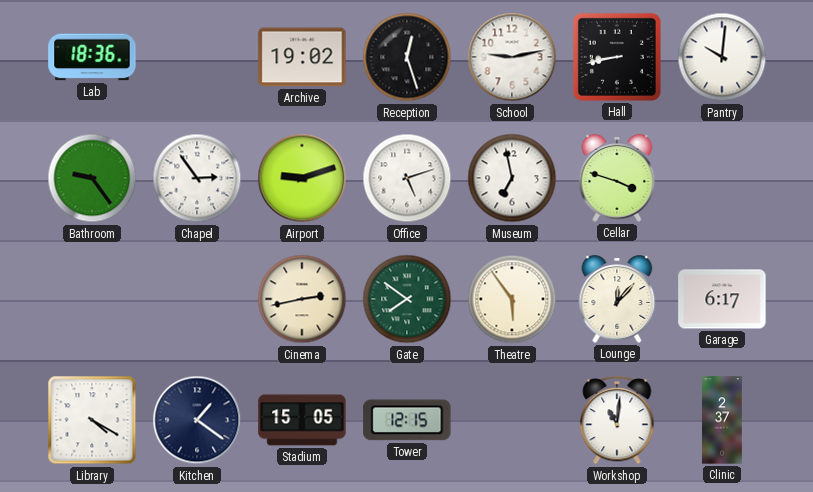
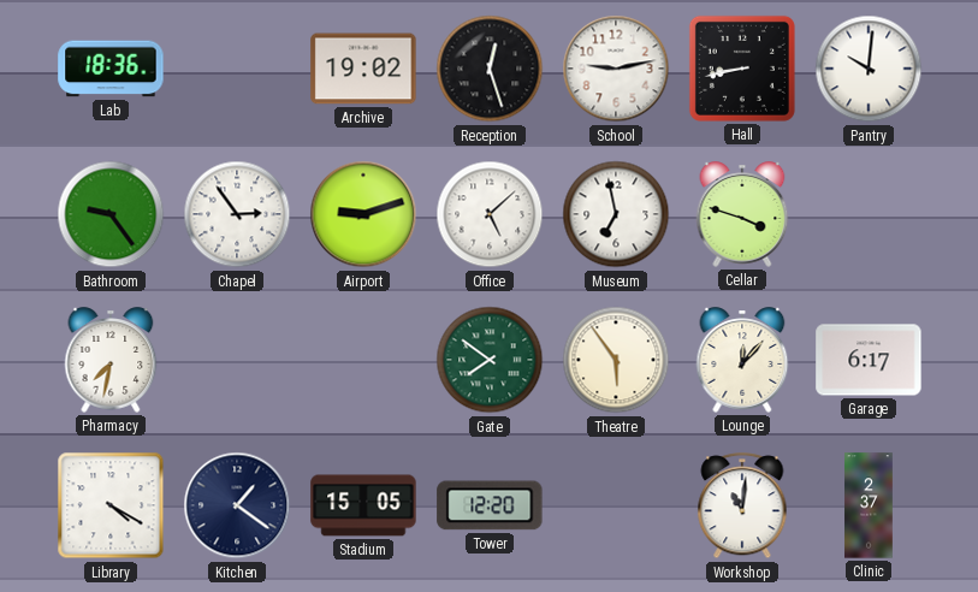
Office: 5:12 -> 5:08 (490, 214)
Pharmacy: none -> 7:32 (111, 360)
Cinema: 2:43 -> none (302, 299)
Tower: 12:15 -> 12:20 (490, 505)
